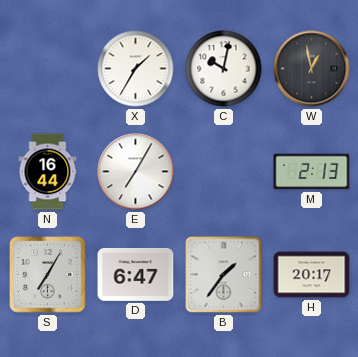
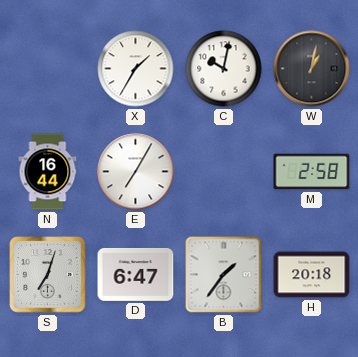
W: 12:58 -> 1:02 (312, 69)
M: 2:13 -> 2:58 (312, 172)
S: 7:05 -> 7:03 (48, 275)
H: 20:17 -> 20:18 (312, 275)
